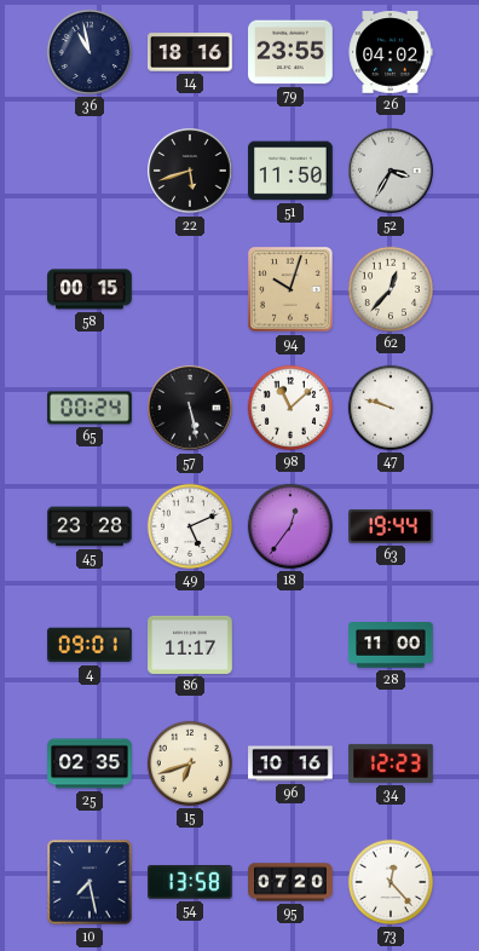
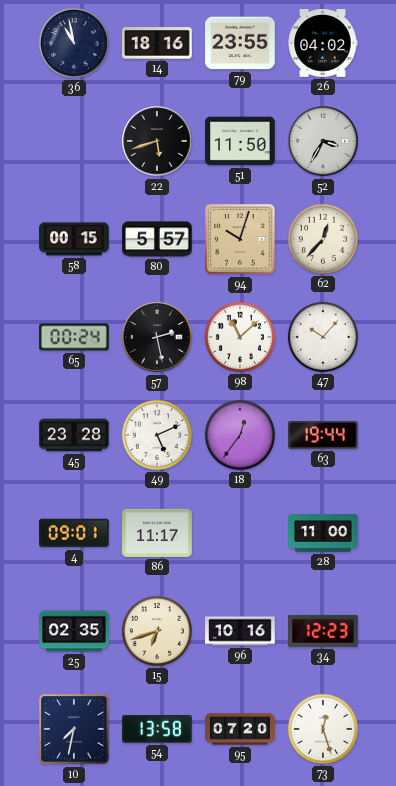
80: none -> 5:57 (157, 239)
57: 5:28 -> 2:28 (157, 337)
47: 9:48 -> 10:07 (323, 337)
10: 7:28 -> 7:32 (74, 729)
73: 12:23 -> 12:27 (323, 729)
